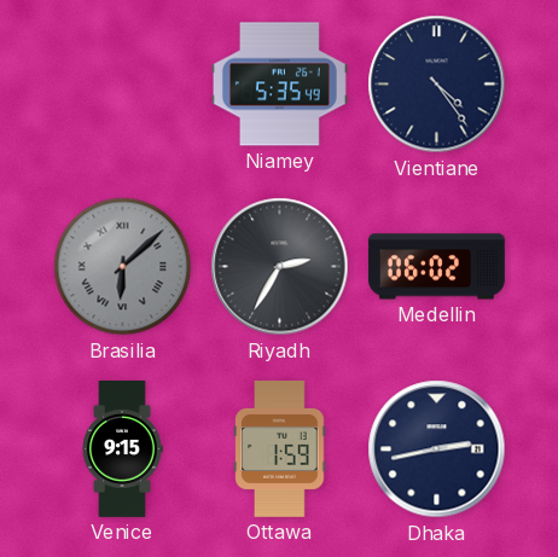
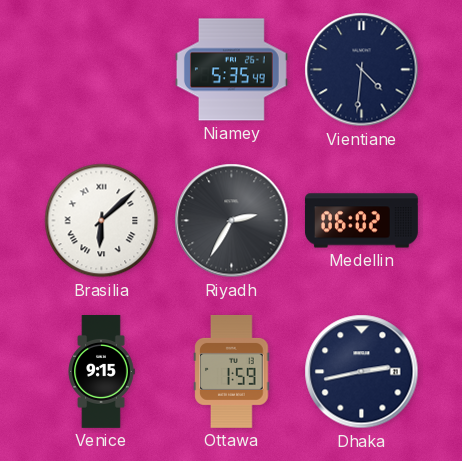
Vientiane: 4:24 -> 4:31 (362, 70)
Brasilia dial: grey -> white (102, 221)
